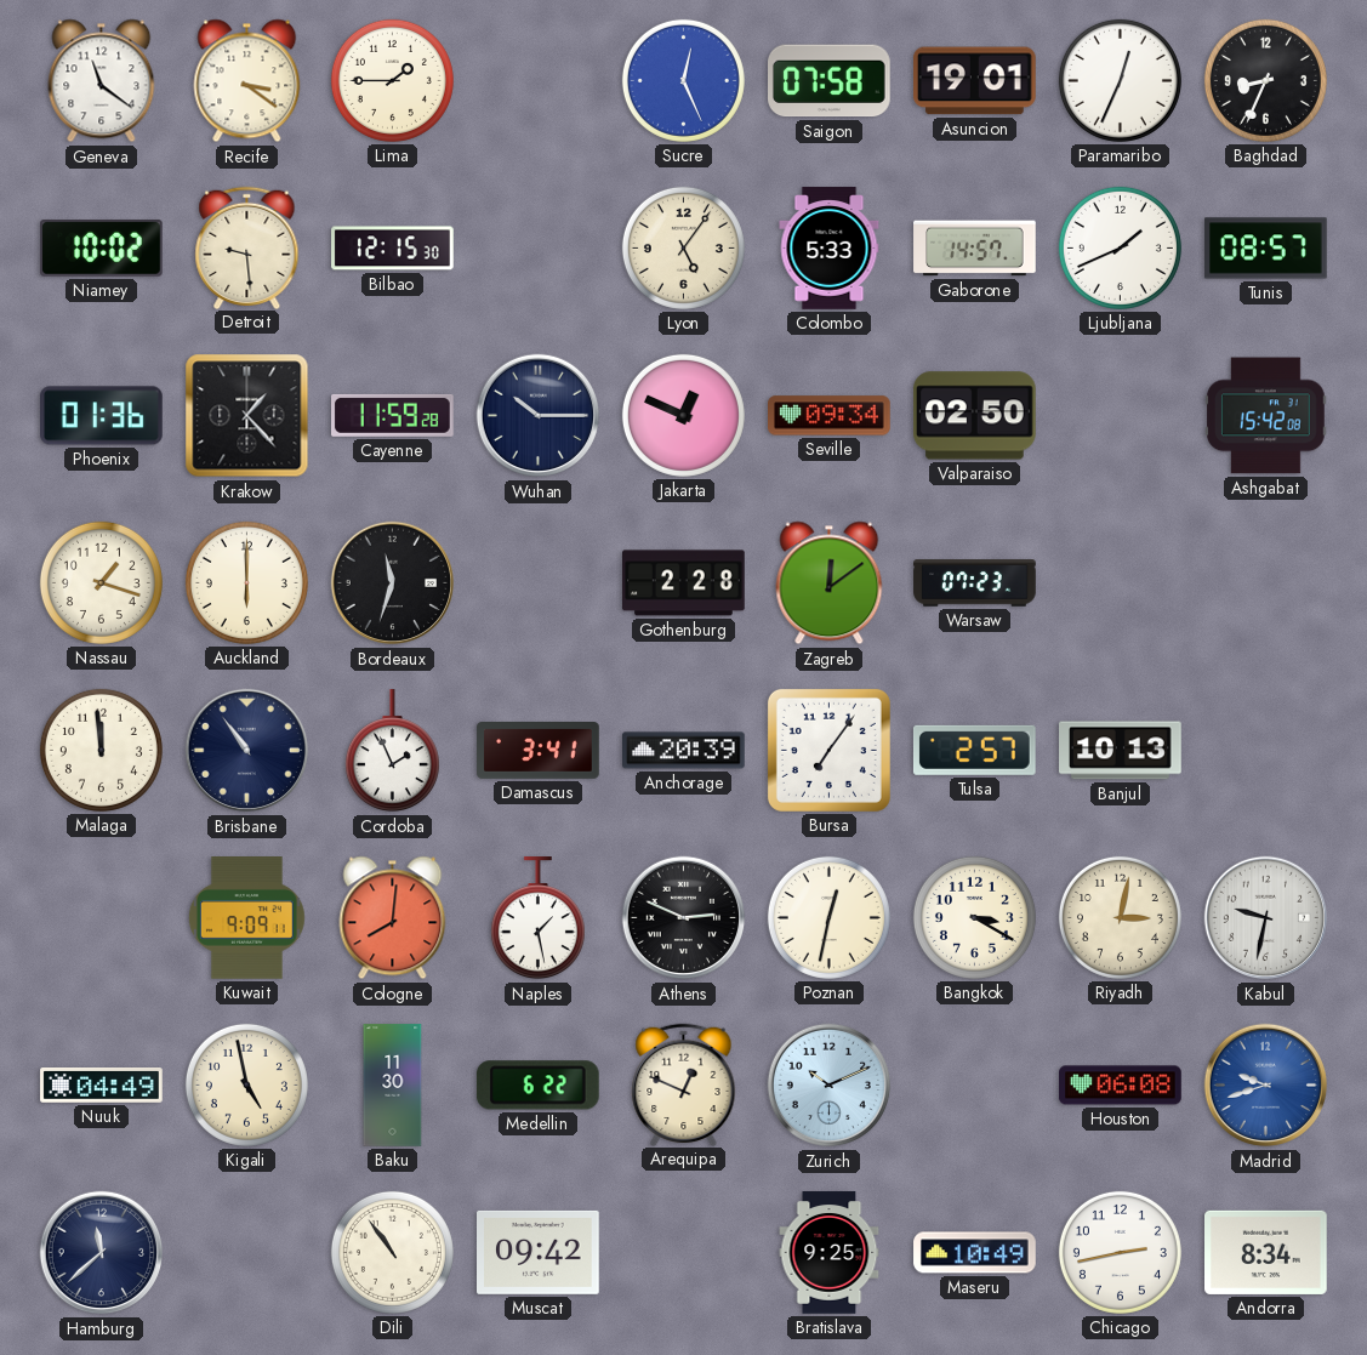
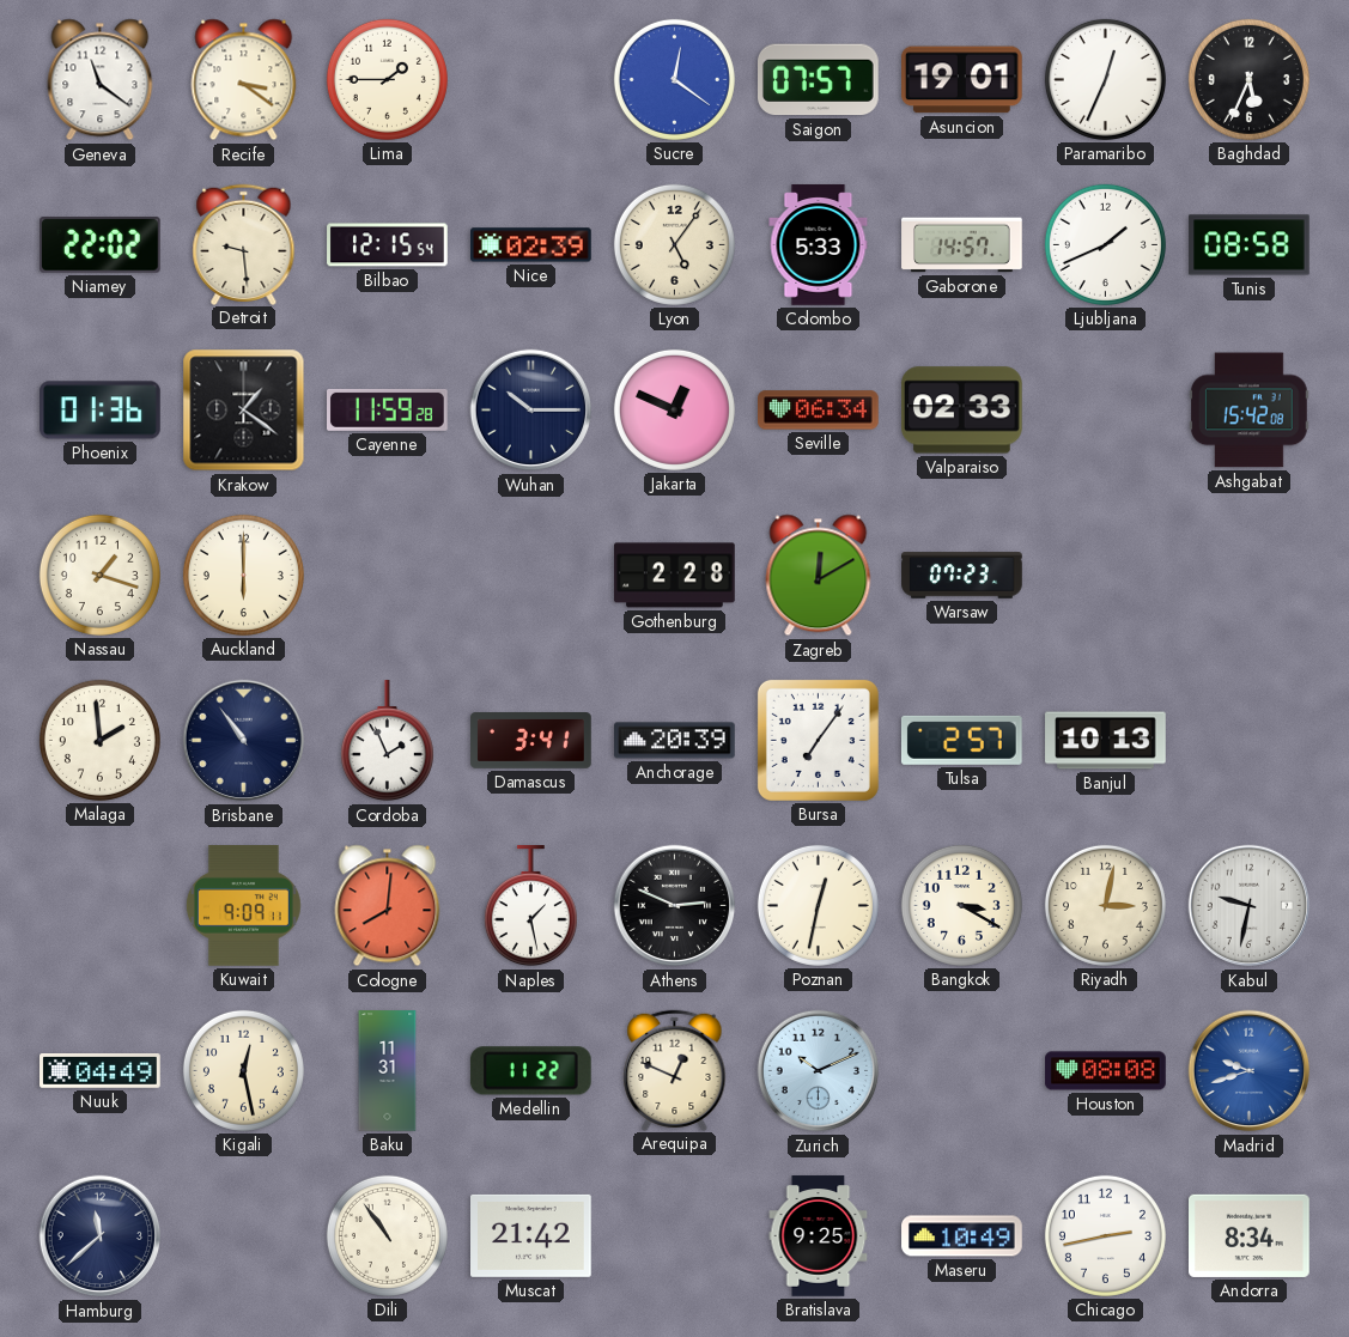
Sucre: 12:26 -> 12:21 (674, 79)
Saigon: 07:58 -> 07:57 (819, 80)
Baghdad: 8:34 -> 5:34 (1248, 79)
Niamey: 10:02 -> 22:02 (101, 245)
Bilbao: 12:15:30 -> 12:15:54 (388, 245)
Nice: none -> 02:39 (531, 245)
Tunis: 08:57 -> 08:58 (1250, 245)
Krakow: 1:23 -> 1:21 (244, 411)
Seville: 09:34 -> 06:34 (819, 411)
Valparaiso: 02:50 -> 02:33 (962, 411)
Bordeaux: 11:33 -> none (393, 583)
Zagreb: 12:09 -> 12:10 (819, 576)
Malaga: 11:59 -> 1:59 (99, 740)
Kigali: 4:58 -> 12:28 (243, 1070)
Baku: 11:30 -> 11:31 (388, 1071)
Medellin: 6:22 -> 11:22 (530, 1071)
Houston: 06:08 -> 08:08 (1106, 1071)
Muscat: 09:42 -> 21:42 (531, 1235)
